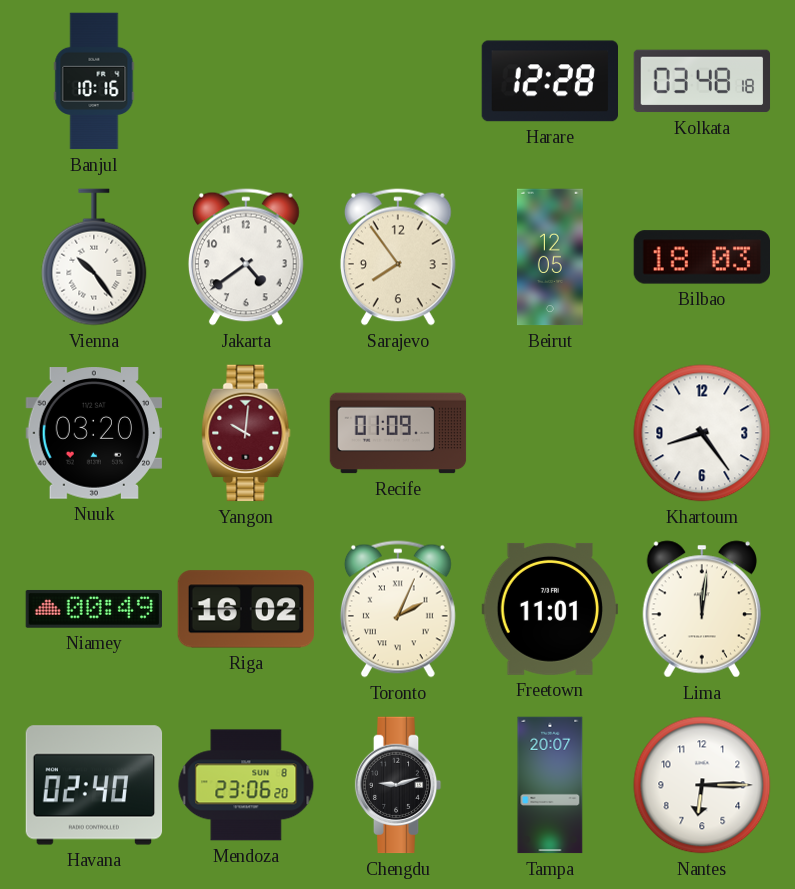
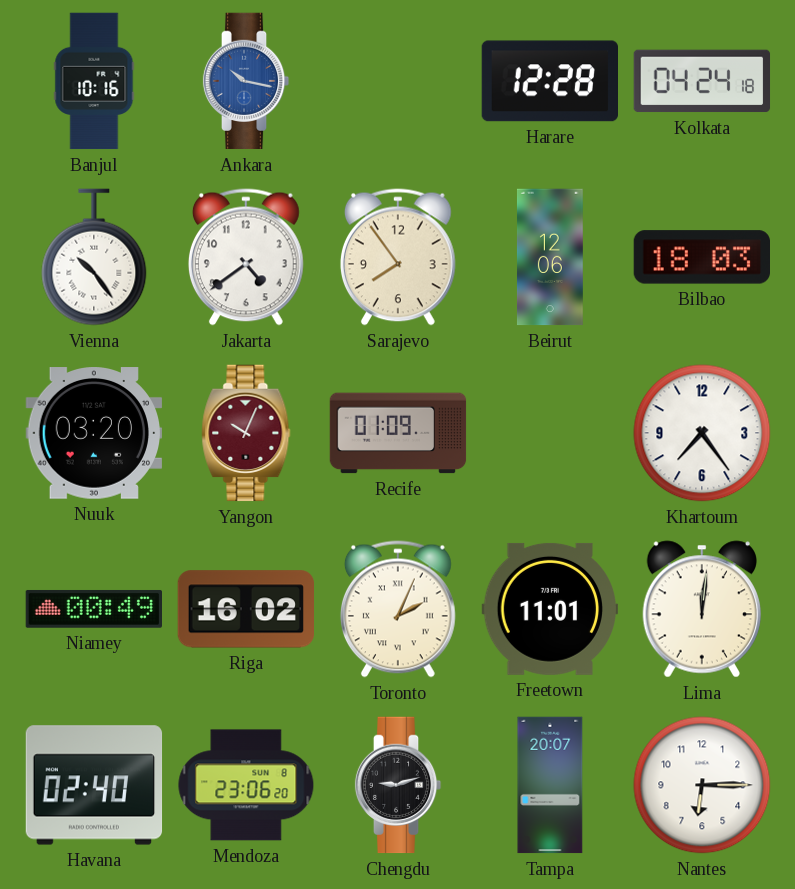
Ankara: none -> 10:17 (246, 81)
Kolkata: 03:48 -> 04:24 (702, 81)
Beirut: 12:05 -> 12:06 (550, 257)
Yangon: 10:01 -> 10:04 (246, 433)
Khartoum: 8:24 -> 7:24 (702, 433)
